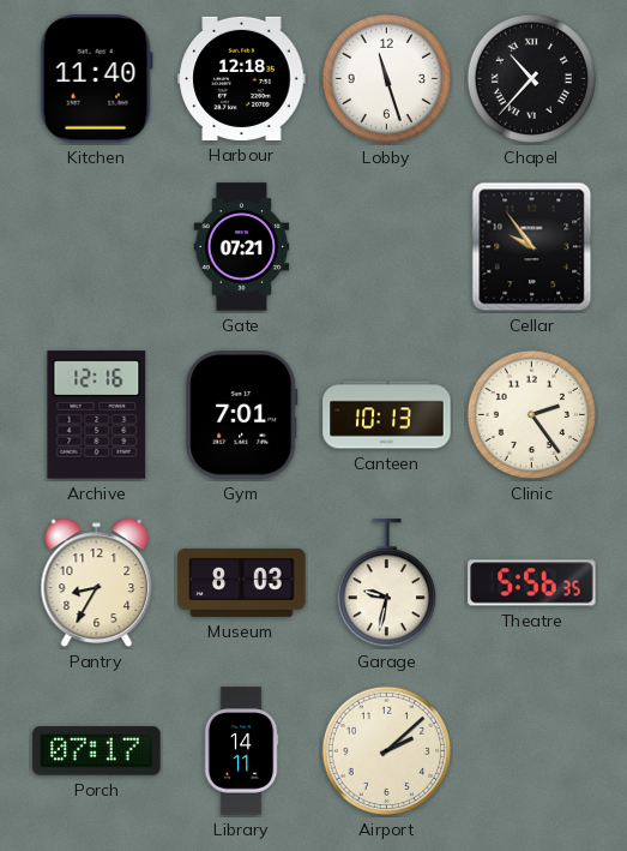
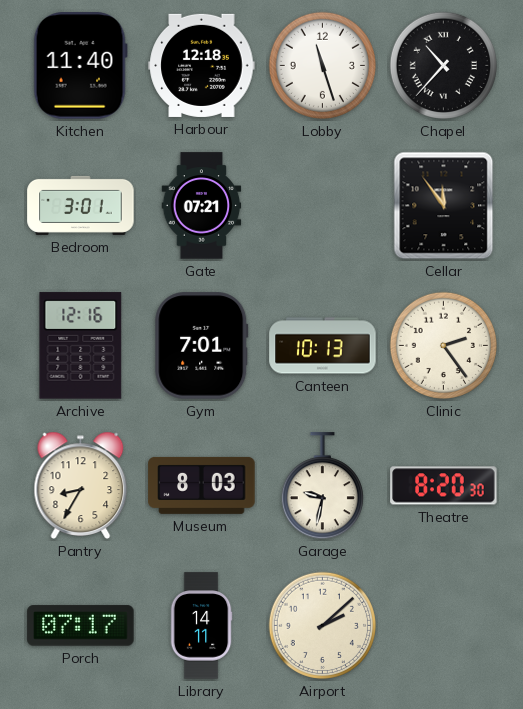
Bedroom: none -> 3:01 (81, 205)
Cellar: 9:54 -> 11:54 (444, 206)
Theatre: 5:56 -> 8:20 (444, 486)
